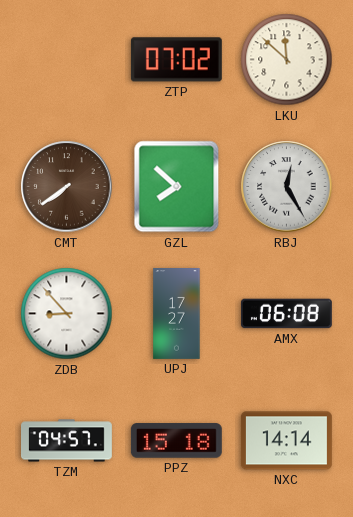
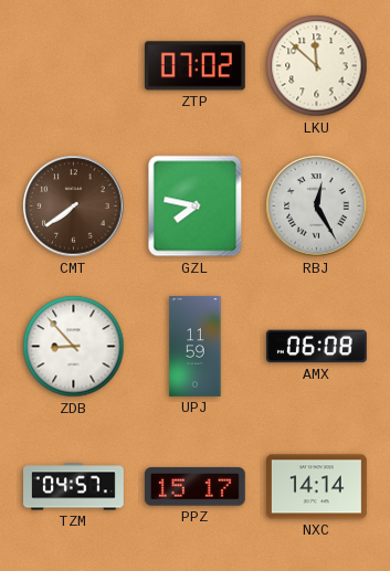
GZL: 7:52 -> 7:47 (196, 207)
UPJ: 17:27 -> 11:59 (196, 347)
PPZ: 15:18 -> 15:17 (194, 487)
